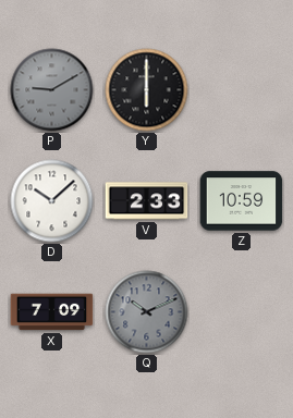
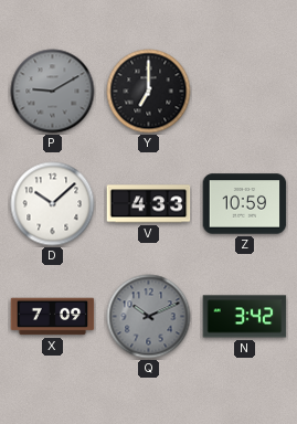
Y: 6:00 -> 7:00 (149, 92)
V: 2:33 -> 4:33 (149, 204)
N: none -> 3:42 (245, 317)
